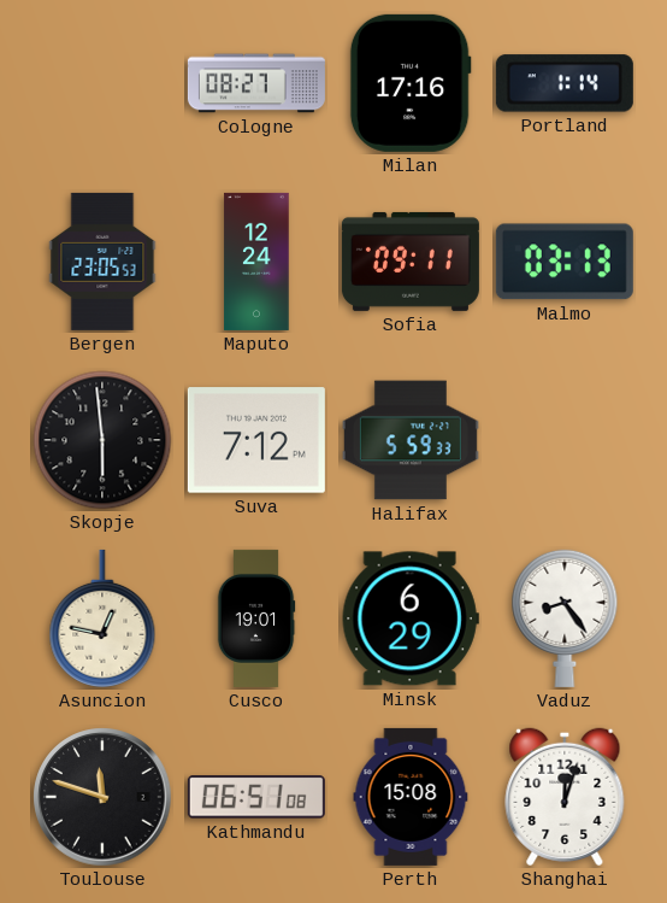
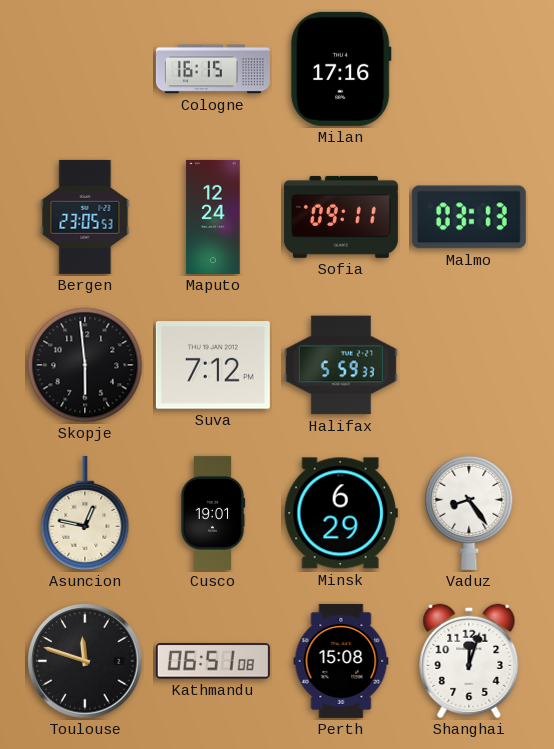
Cologne: 08:27 -> 16:15 (213, 69)
Portland: 1:14 -> none (565, 83)
